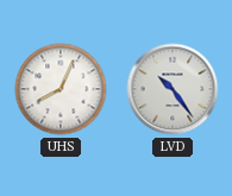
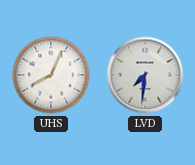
LVD: 10:24 -> 7:31 (145, 75)
